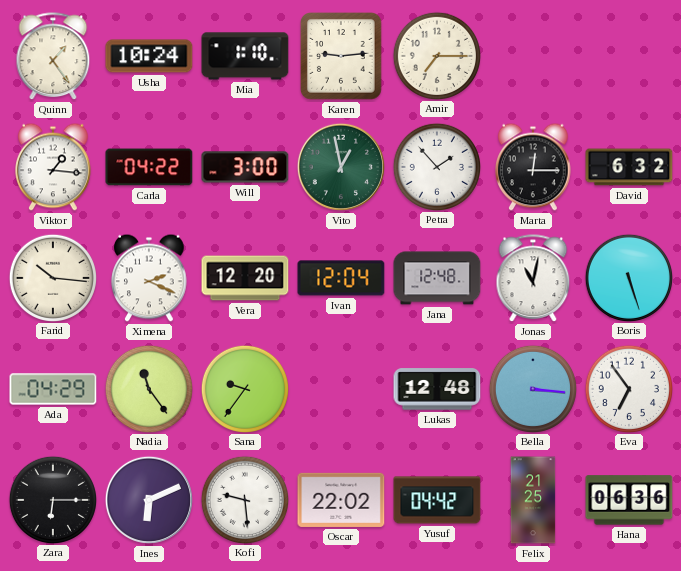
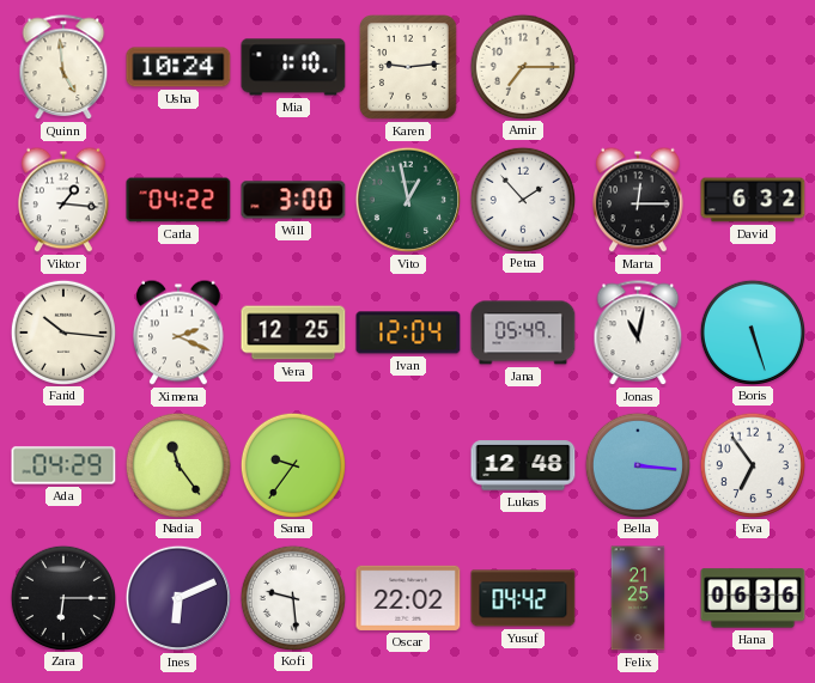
Quinn: 1:24 -> 4:59 (63, 68)
Vera: 12:20 -> 12:25 (293, 333)
Jana: 12:48 -> 05:49 (523, 333)
